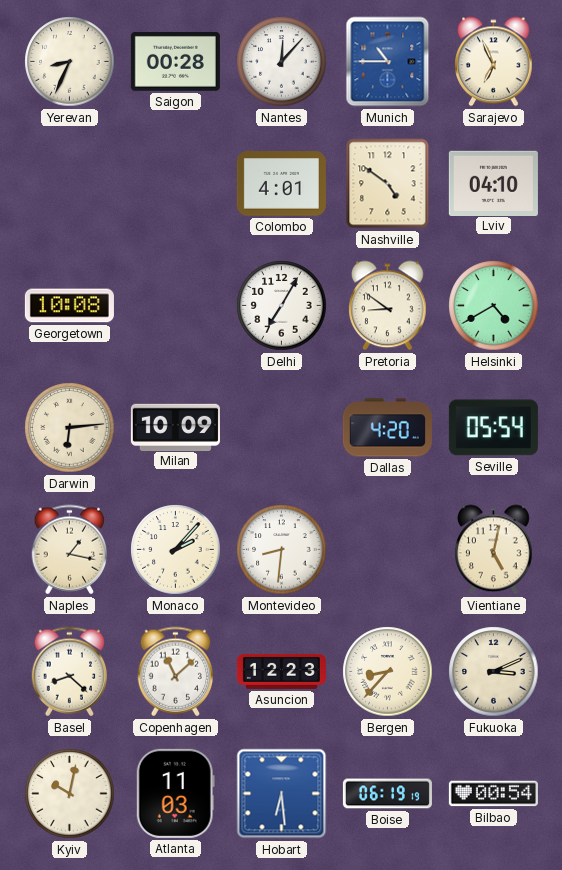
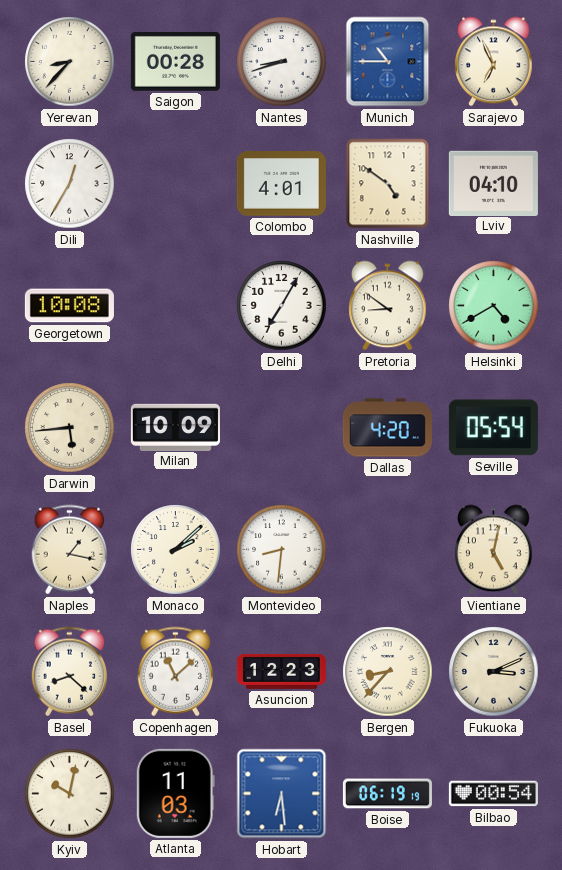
Yerevan: 8:34 -> 8:37 (70, 62)
Nantes: 12:07 -> 8:42 (282, 62)
Dili: none -> 12:35 (70, 184)
Darwin: 6:14 -> 5:44 (70, 428)
Monaco: 2:07 -> 2:08 (176, 550)
